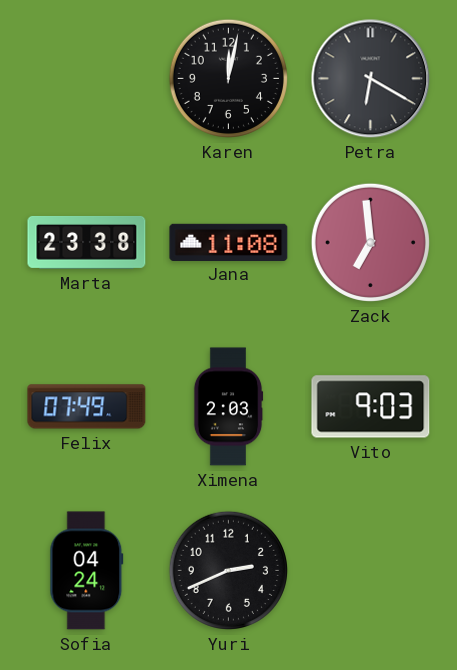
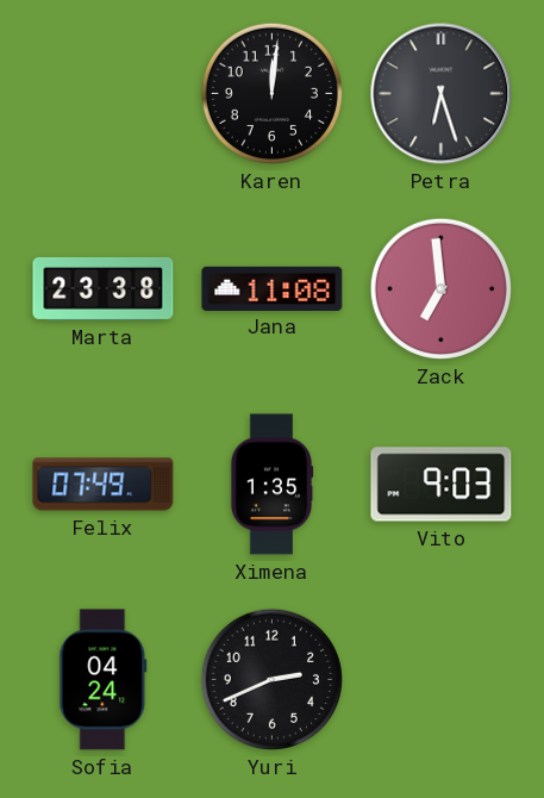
Karen: 12:02 -> 12:01 (271, 93)
Petra: 6:20 -> 6:27 (442, 94)
Ximena: 2:03 -> 1:35 (271, 485)
